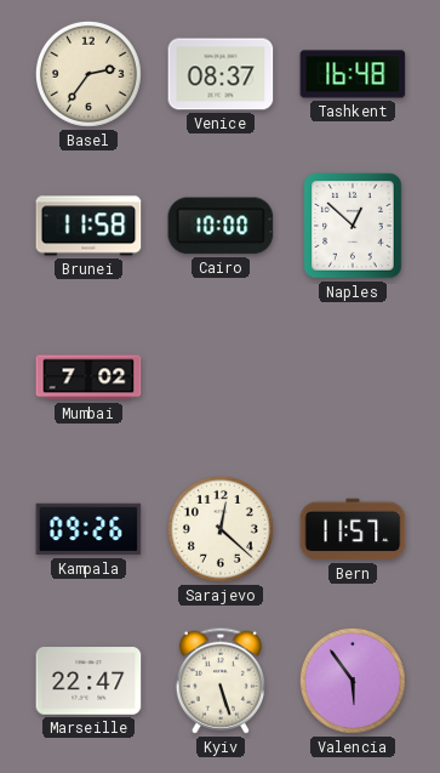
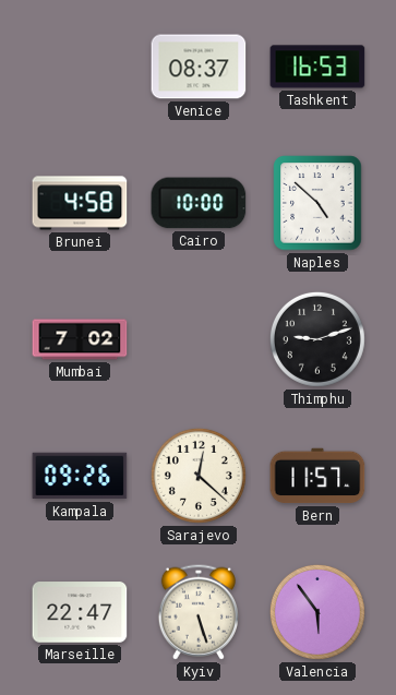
Basel: 2:36 -> none (88, 74)
Tashkent: 16:48 -> 16:53 (317, 67)
Brunei: 11:58 -> 4:58 (80, 203)
Naples: 12:52 -> 4:52 (317, 203)
Thimphu: none -> 9:12 (317, 339)
